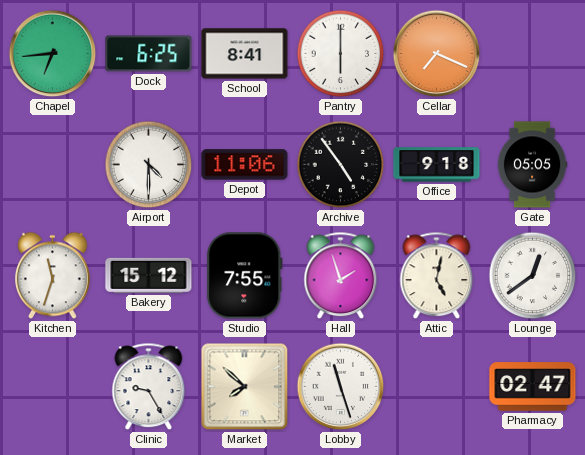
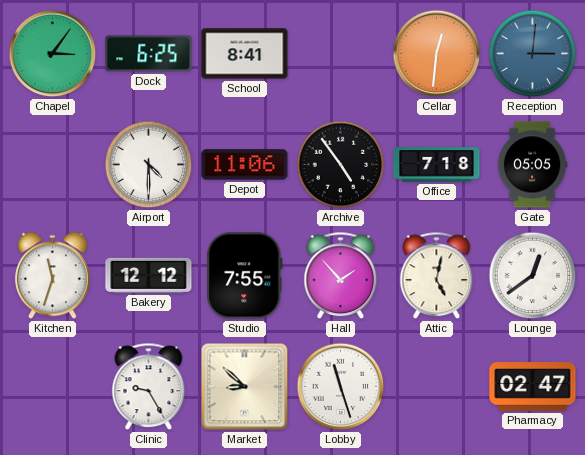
Chapel: 6:44 -> 3:06 (53, 54)
Pantry: 6:00 -> none (341, 54)
Cellar: 7:19 -> 12:31 (437, 54)
Reception: none -> 3:01 (533, 54)
Office: 9:18 -> 7:18 (437, 165)
Bakery: 15:12 -> 12:12 (149, 275)
Hall: 1:57 -> 1:53 (341, 276)
Market: 7:52 -> 8:52 (245, 387)
